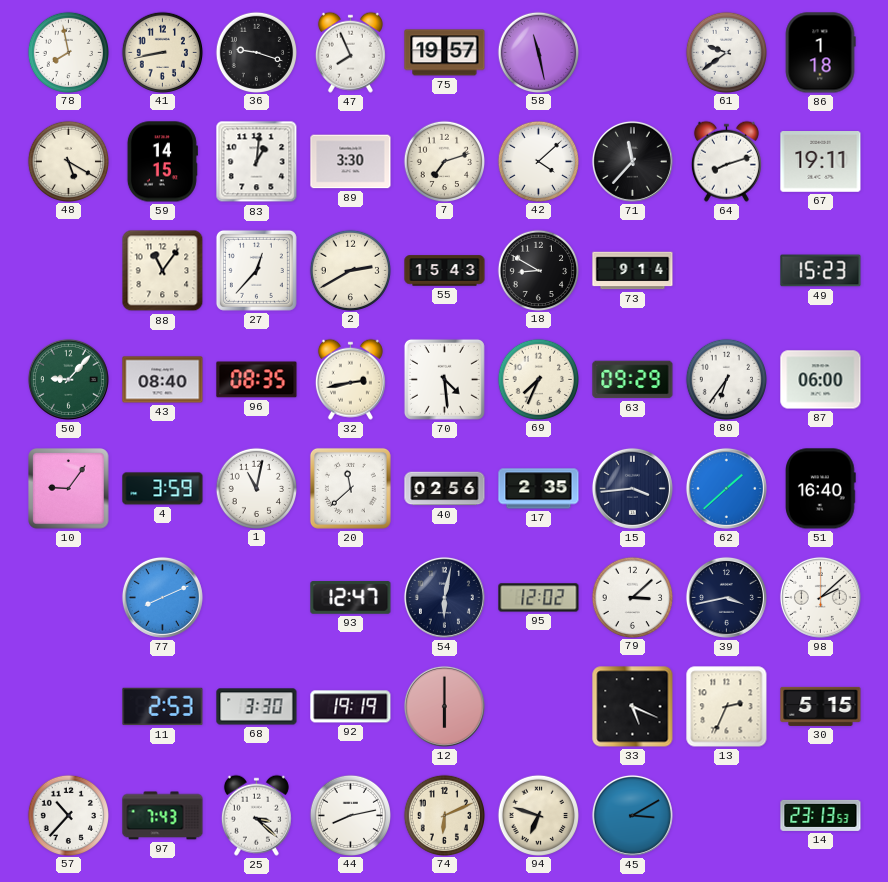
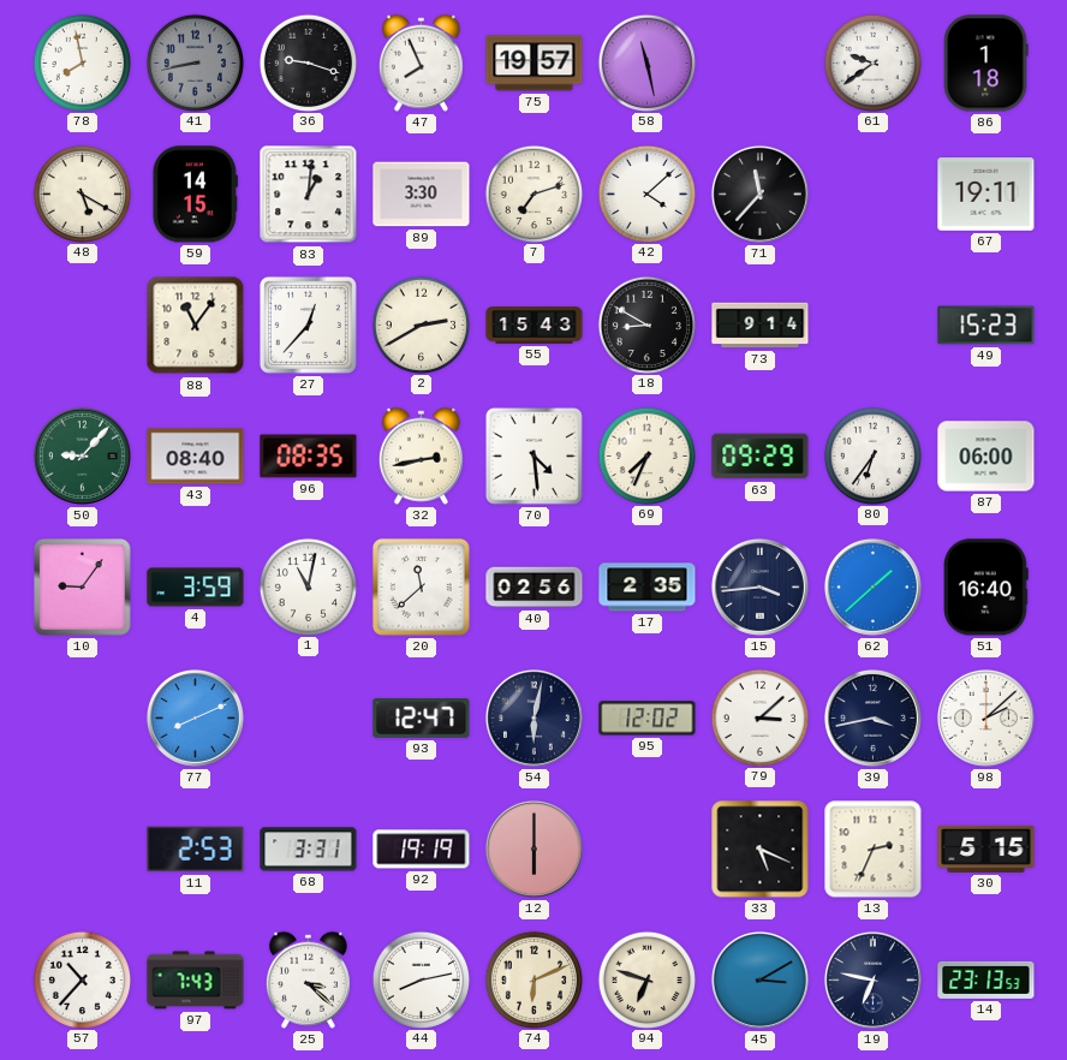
41 dial: cream -> grey (195, 62)
64: 8:12 -> none (726, 161)
68: 3:30 -> 3:31 (309, 850)
19: none -> 6:47 (872, 979)
